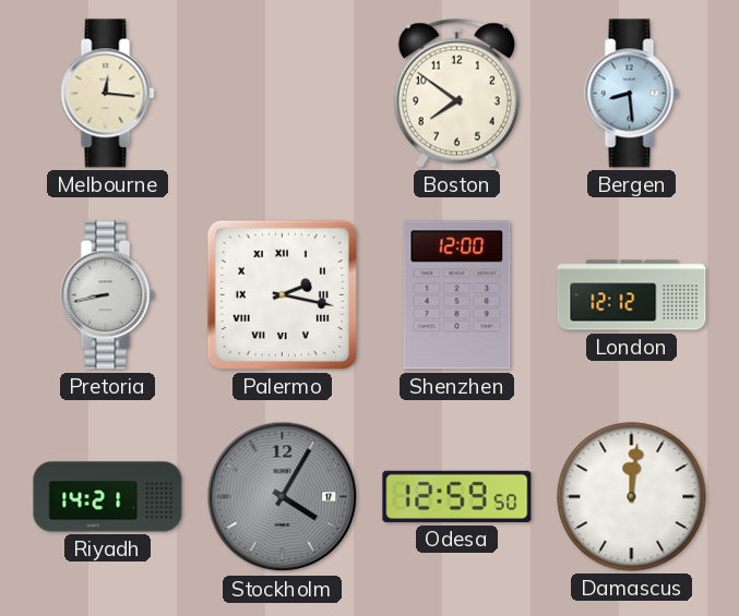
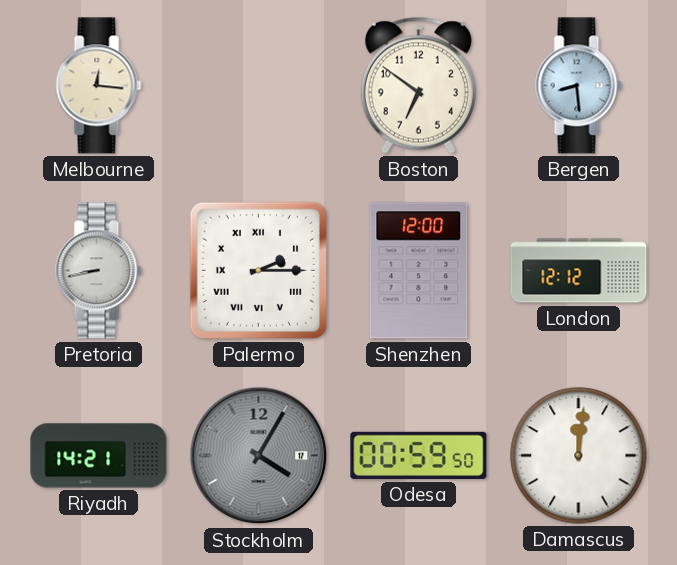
Boston: 7:51 -> 6:51 (418, 85)
Palermo: 2:17 -> 2:15 (258, 270)
Odesa: 12:59 -> 00:59 (419, 455)
